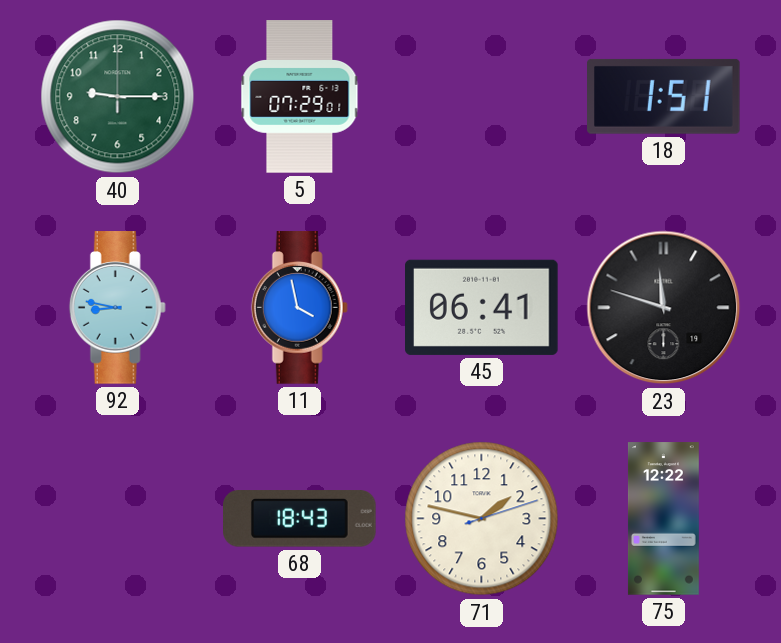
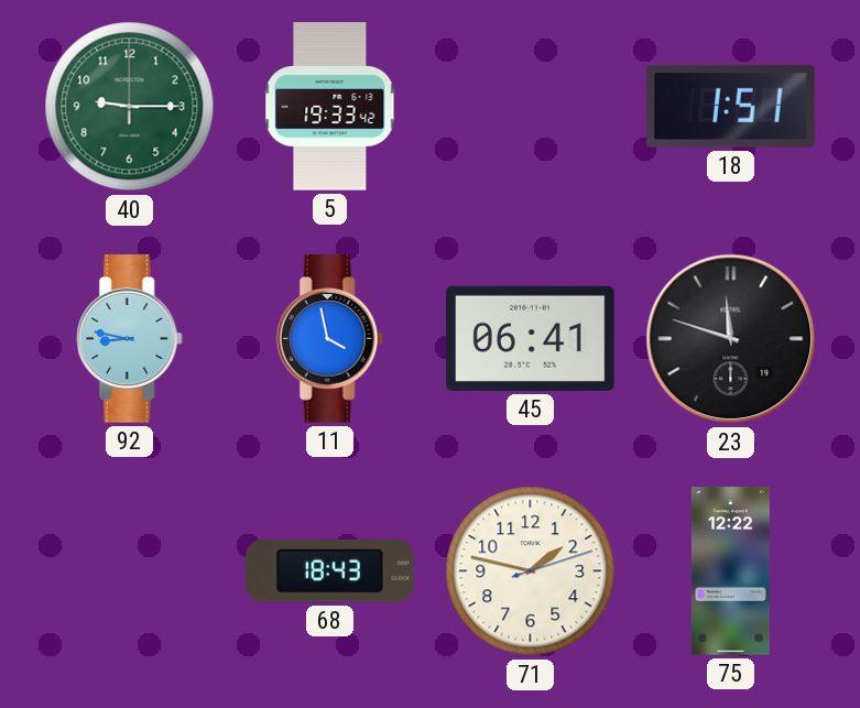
5: 07:29 -> 19:33 (330, 107)
